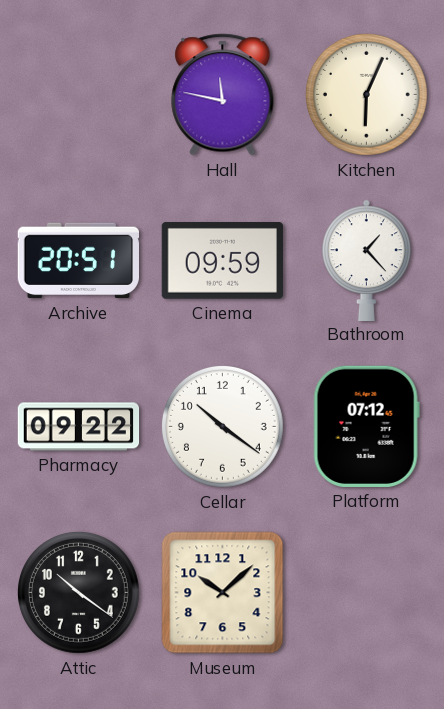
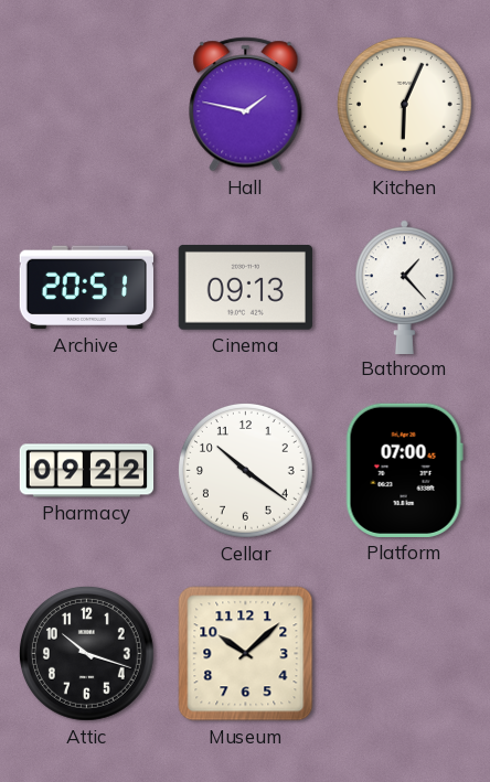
Hall: 11:47 -> 1:47 (246, 105)
Cinema: 09:59 -> 09:13 (245, 288)
Platform: 07:12 -> 07:00 (404, 470)
Attic: 10:21 -> 10:18 (86, 653)
